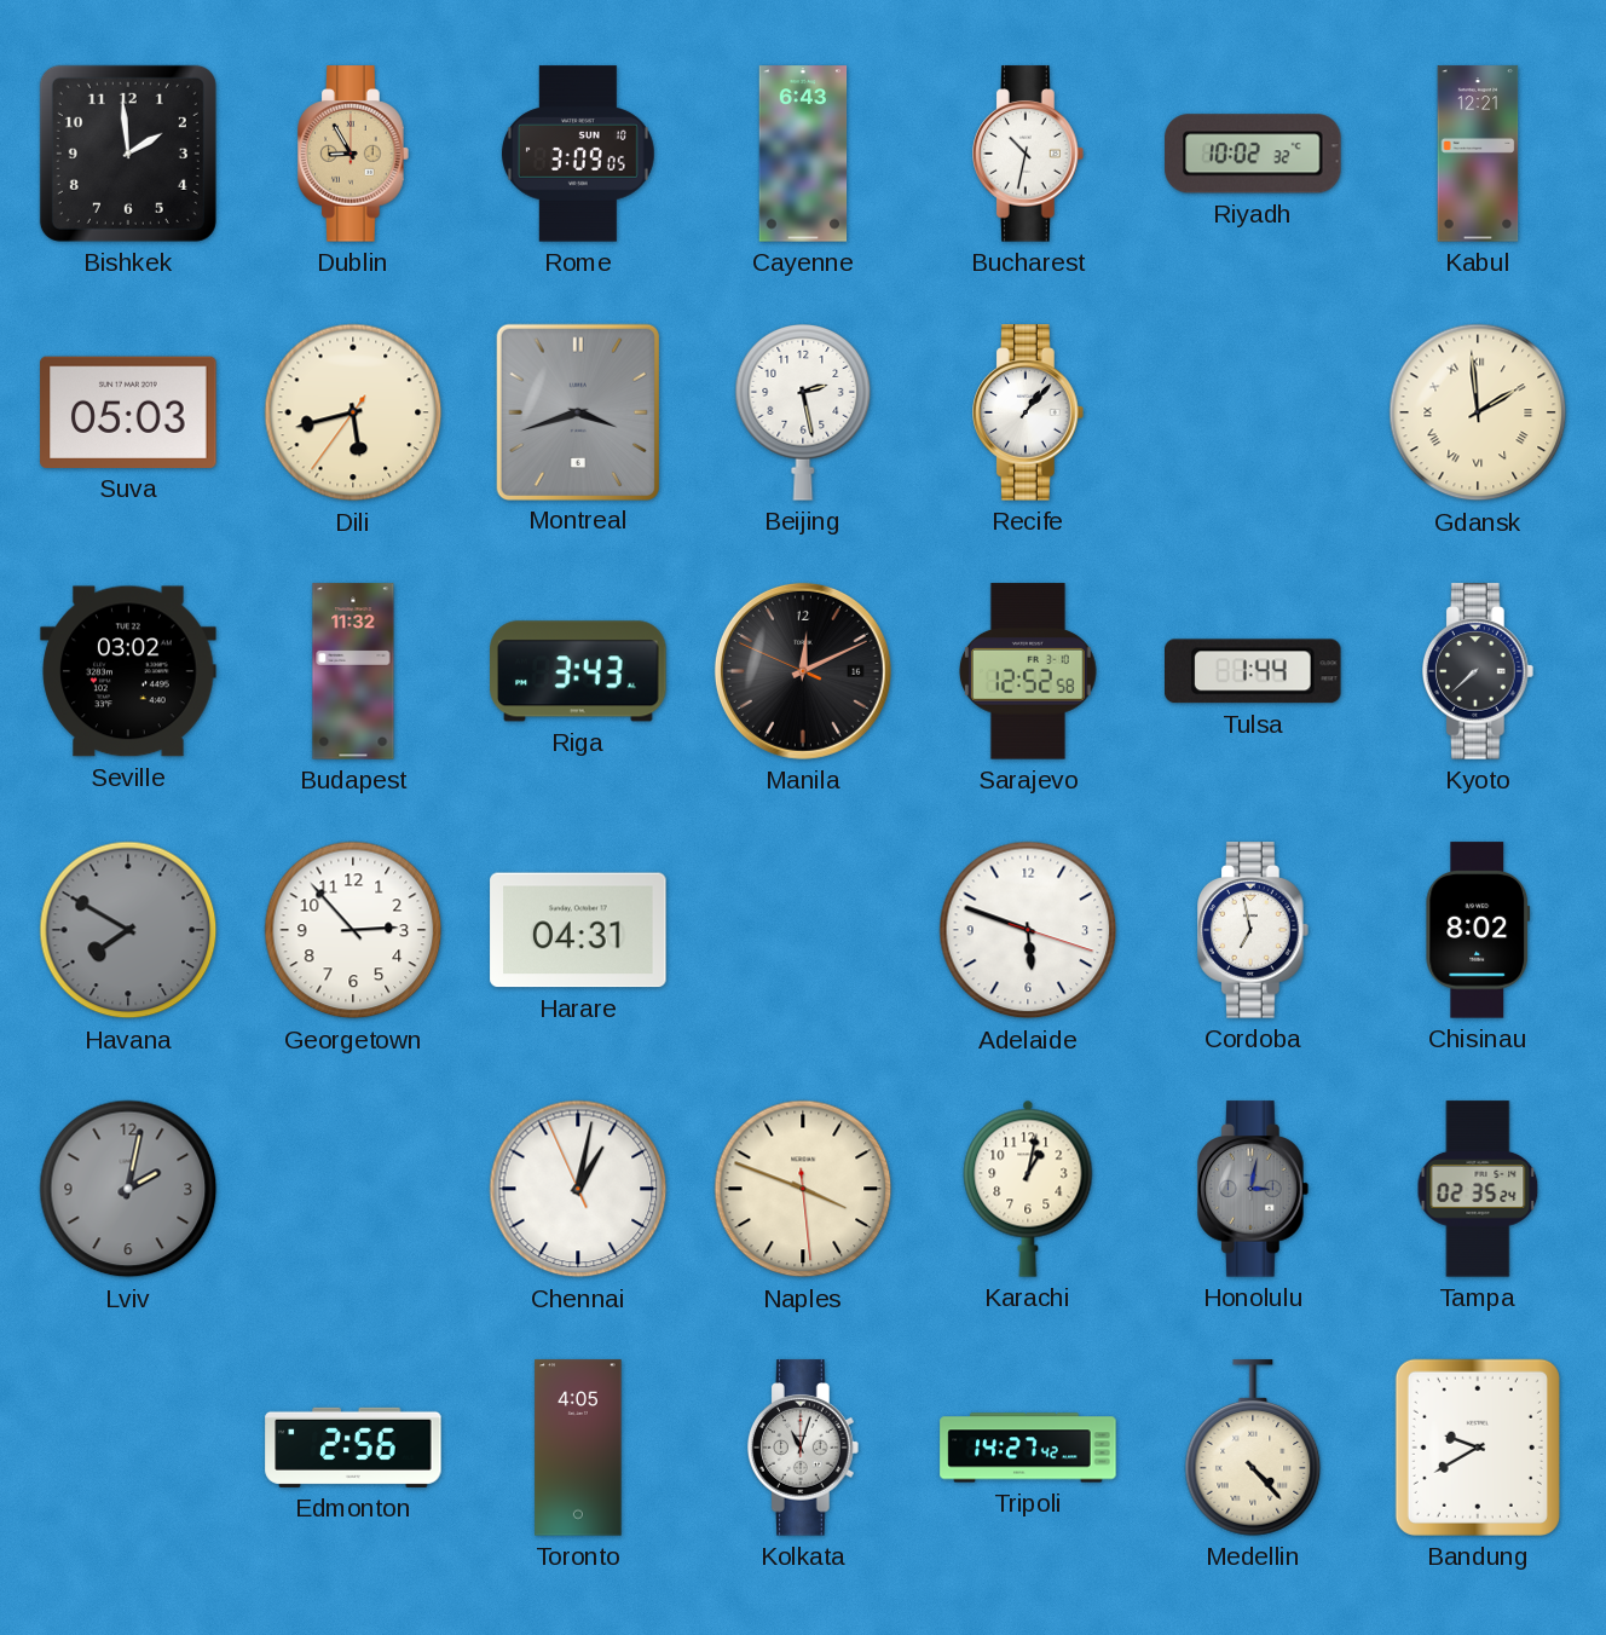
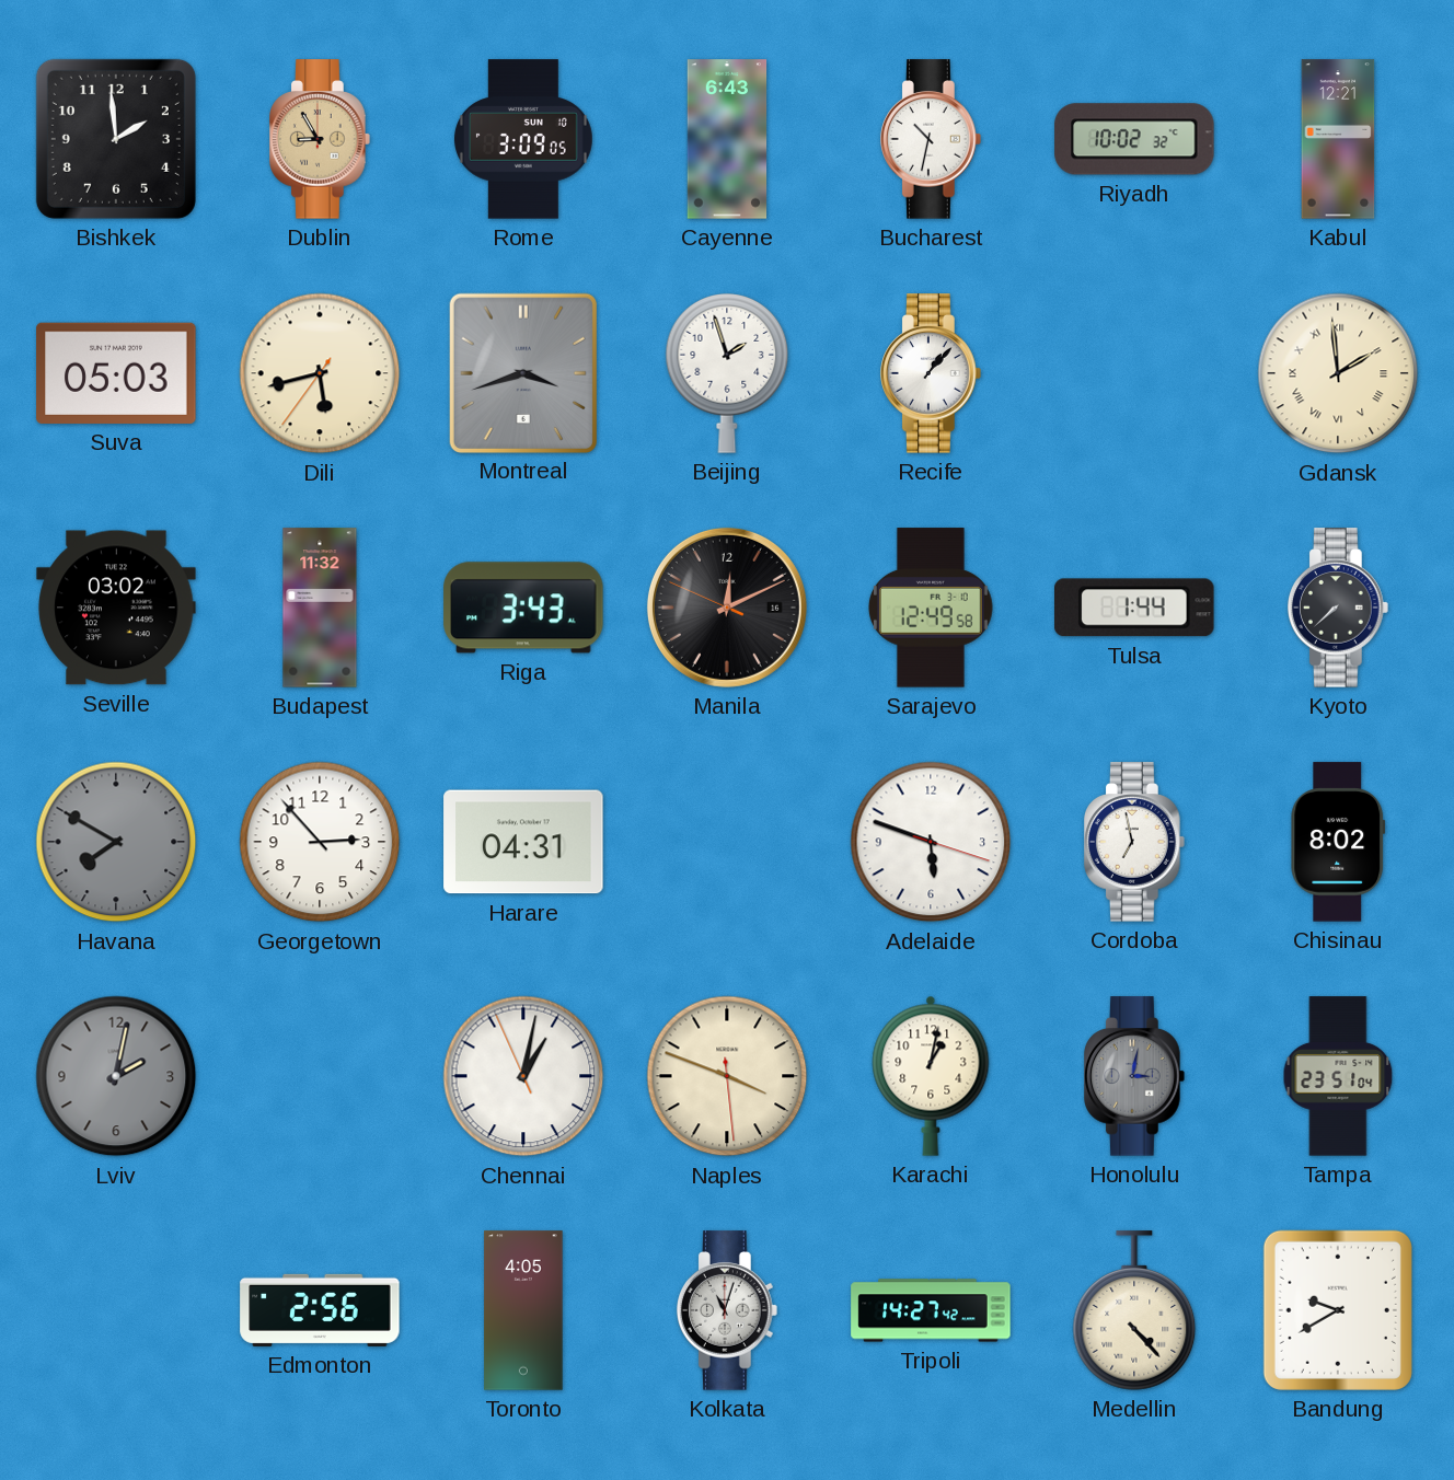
Beijing: 2:28 -> 1:57 (727, 374)
Sarajevo: 12:52 -> 12:49 (931, 608)
Tampa: 02:35 -> 23:51 (1338, 1076)
